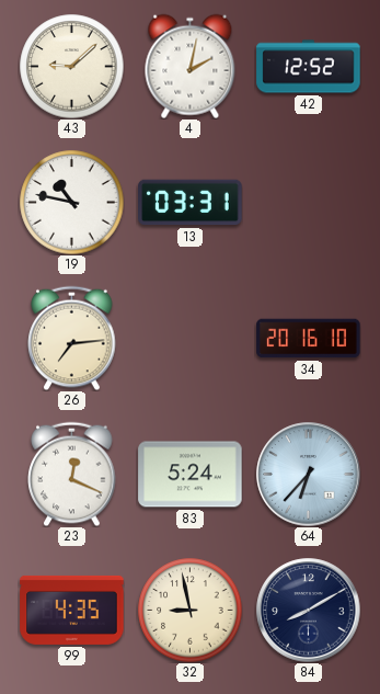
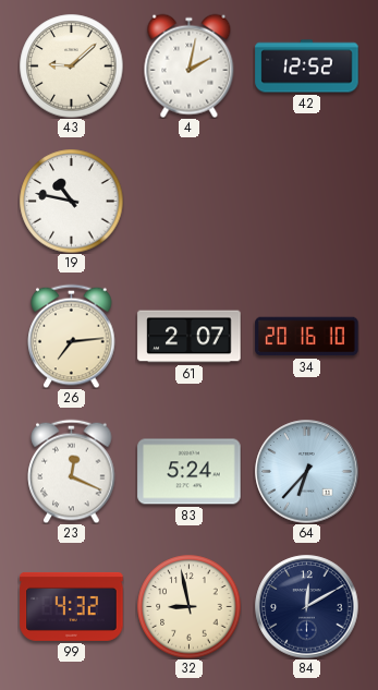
13: 03:31 -> none (191, 203)
61: none -> 2:07 (190, 337)
99: 4:35 -> 4:32 (72, 606)
84: 8:10 -> 12:10 (307, 607)
